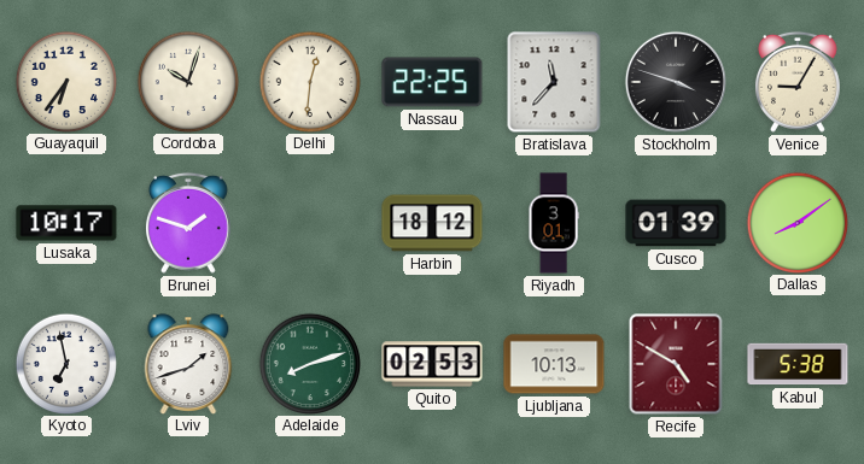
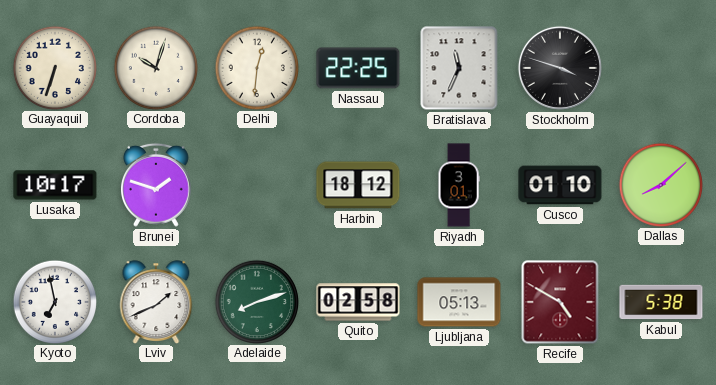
Guayaquil: 6:36 -> 6:33 (54, 67)
Bratislava: 11:37 -> 11:34 (459, 68)
Venice: 9:05 -> none (798, 82)
Cusco: 01:39 -> 01:10 (560, 185)
Dallas: 8:09 -> 8:08 (660, 184)
Lviv: 1:42 -> 1:41 (156, 302)
Quito: 02:53 -> 02:58 (358, 302)
Ljubljana: 10:13 -> 05:13 (459, 302)
